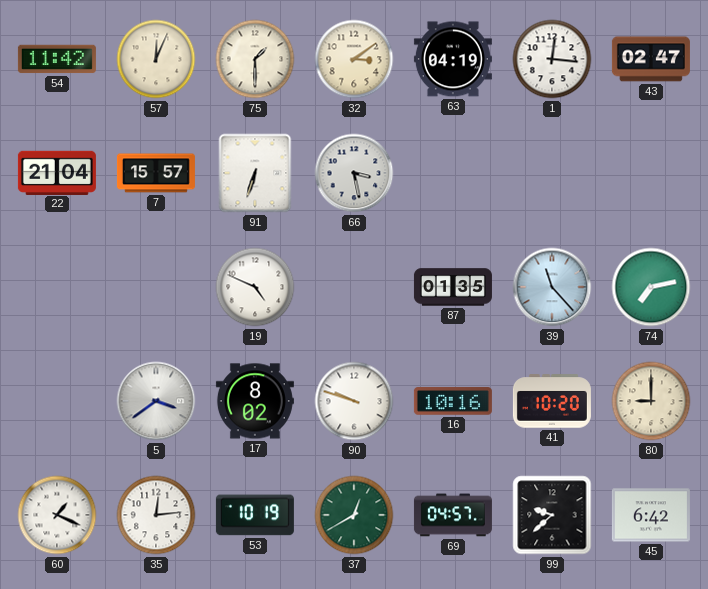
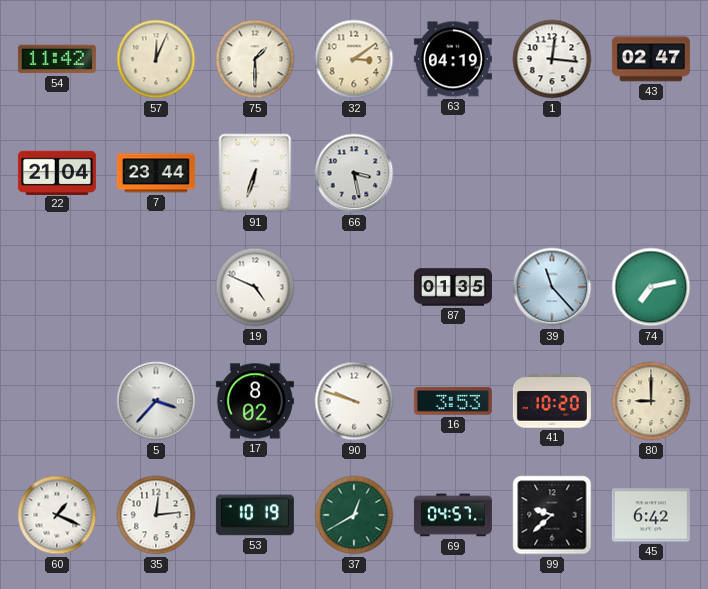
7: 15:57 -> 23:44 (156, 173)
5: 3:39 -> 3:37 (156, 401)
16: 10:16 -> 3:53 (453, 401)
